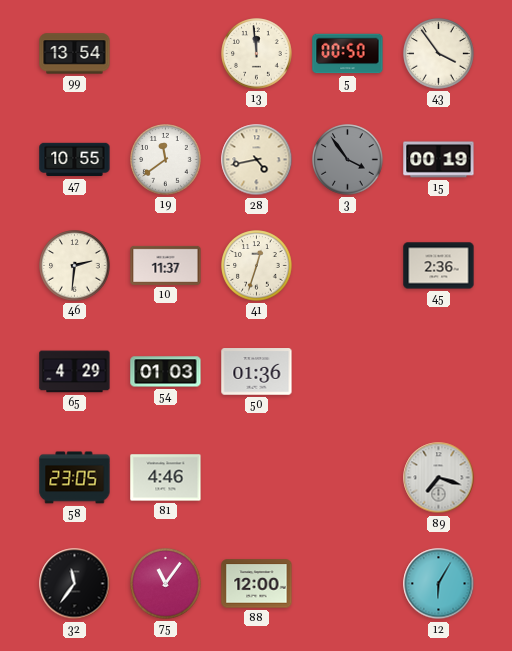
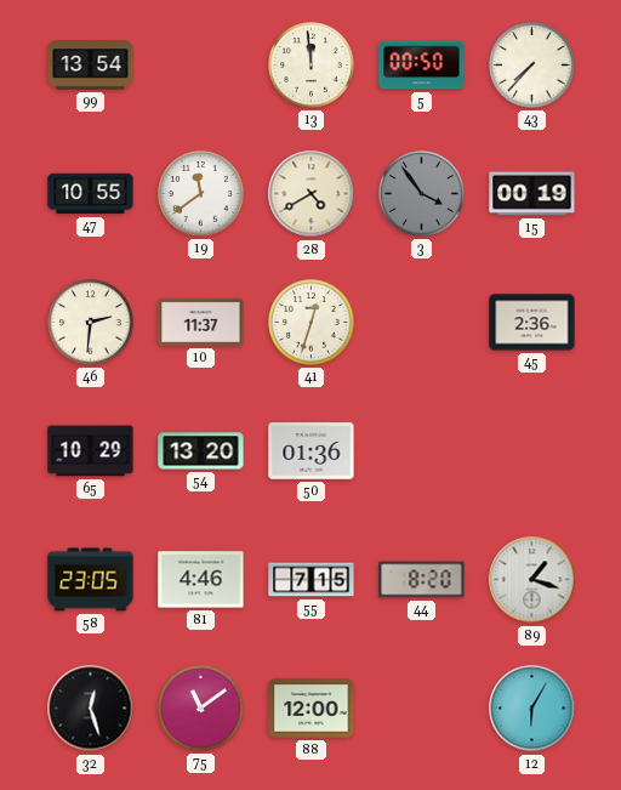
43: 3:54 -> 7:37 (532, 66)
28: 4:43 -> 4:40 (312, 194)
65: 4:29 -> 10:29 (91, 451)
54: 01:03 -> 13:20 (201, 451)
55: none -> 7:15 (312, 580)
44: none -> 8:20 (422, 580)
89: 7:18 -> 1:18 (532, 580)
32: 11:36 -> 12:27 (91, 709)
75: 11:06 -> 11:09 (201, 709)
